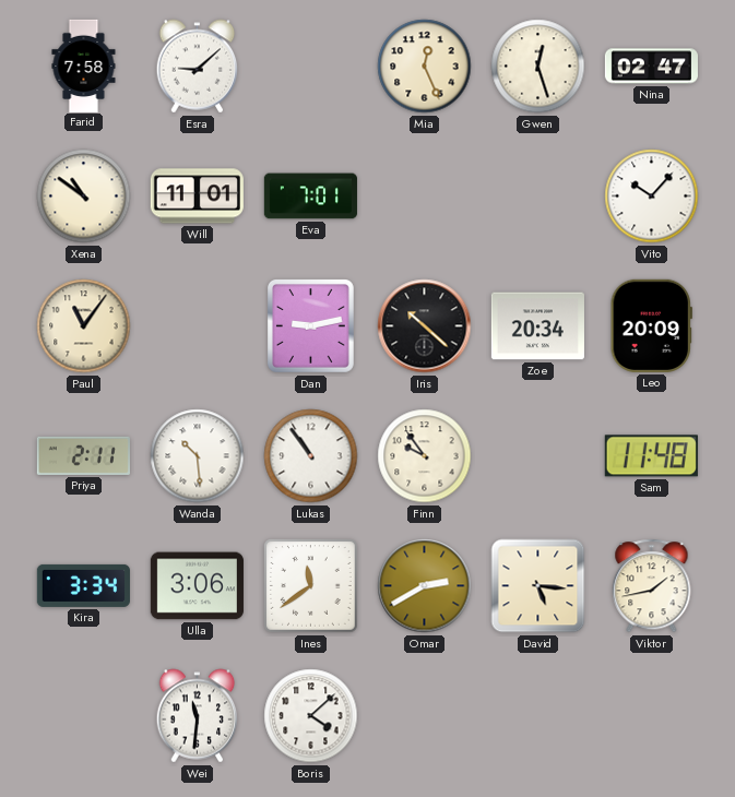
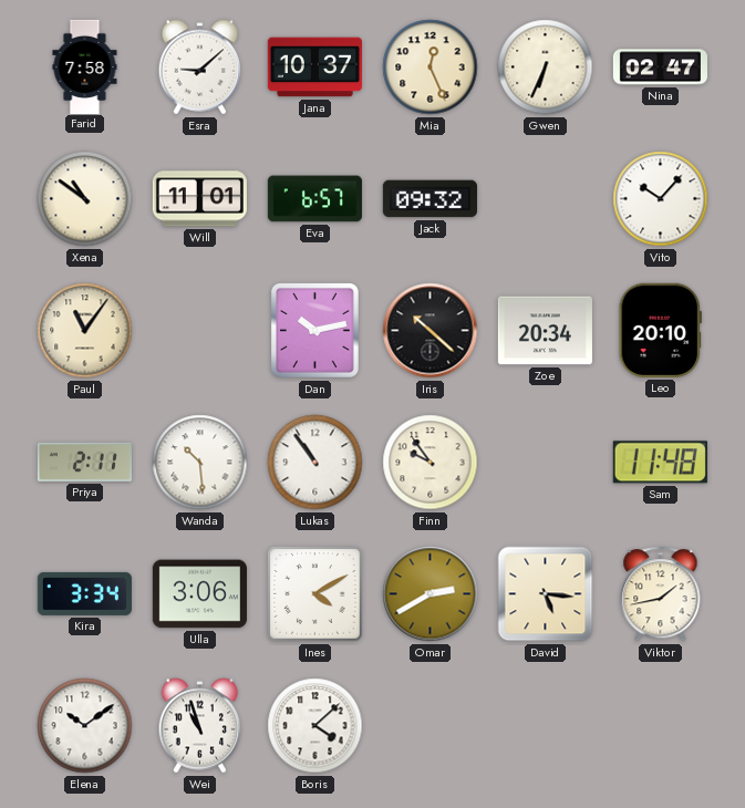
Jana: none -> 10:37 (314, 68)
Gwen: 12:27 -> 6:34 (546, 68)
Eva: 7:01 -> 6:57 (314, 199)
Jack: none -> 09:32 (430, 199)
Dan: 9:13 -> 10:13 (314, 330)
Leo: 20:09 -> 20:10 (660, 330)
Ines: 11:39 -> 4:10 (315, 594)
Elena: none -> 10:09 (85, 726)
Wei: 11:31 -> 10:57 (200, 726)
